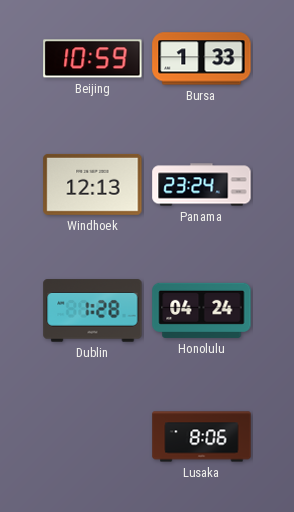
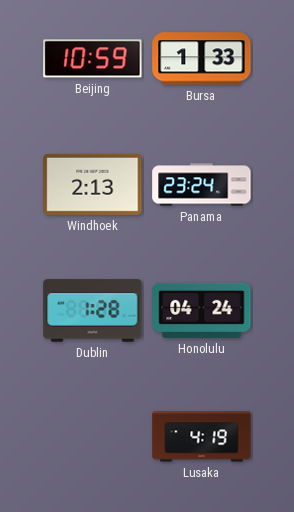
Windhoek: 12:13 -> 2:13 (93, 184)
Lusaka: 8:06 -> 4:19 (202, 437)
